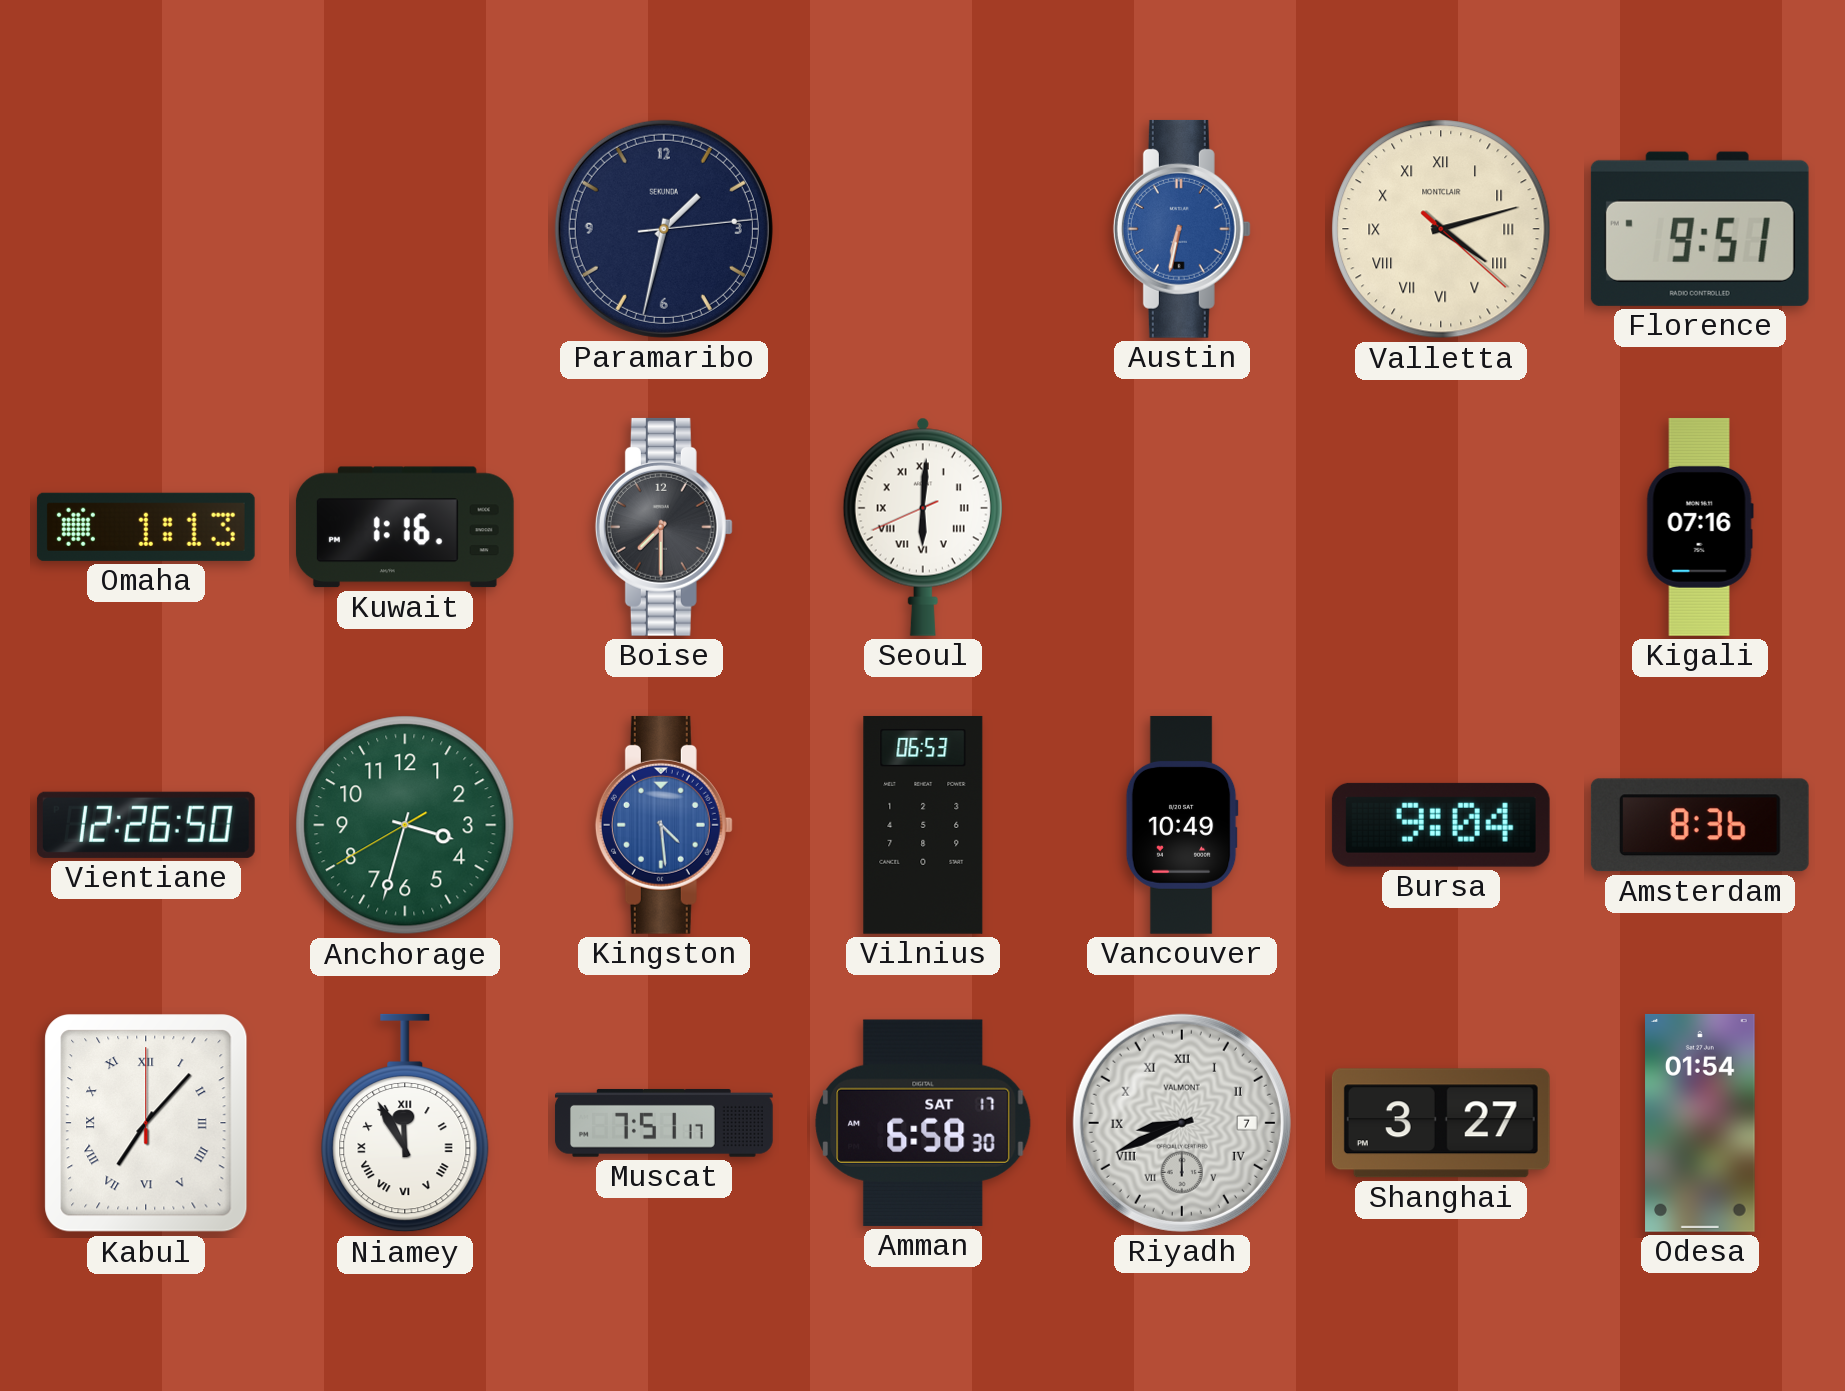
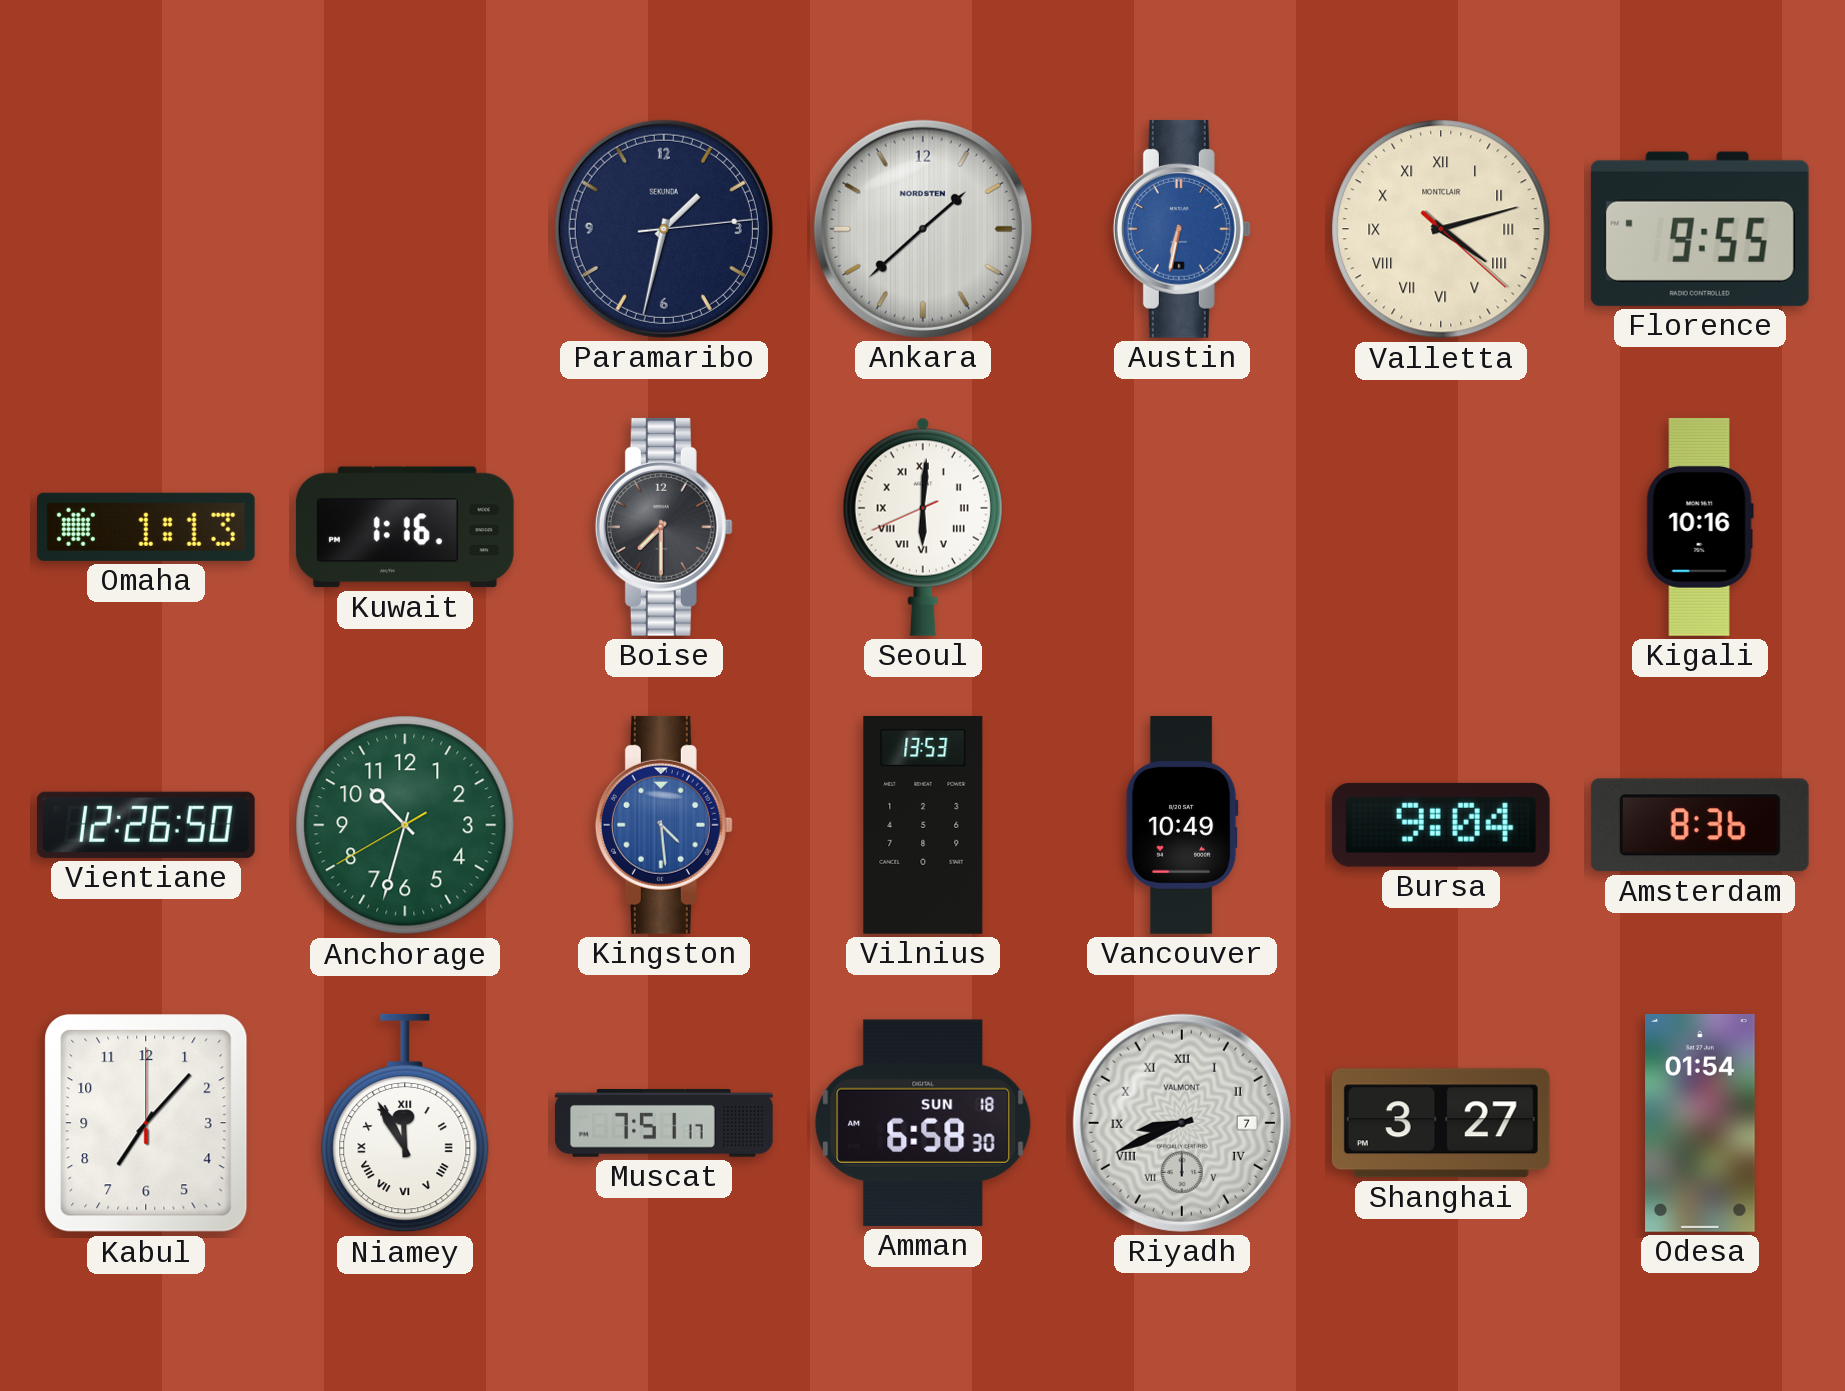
Ankara: none -> 1:38 (923, 229)
Florence: 9:51 -> 9:55 (1700, 229)
Kigali: 07:16 -> 10:16 (1700, 527)
Anchorage: 3:32 -> 10:32 (405, 825)
Vilnius: 06:53 -> 13:53 (923, 825)
Kabul numerals: Roman -> Arabic (146, 1123)
Amman date: SAT 17 -> SUN 18 (923, 1123)
